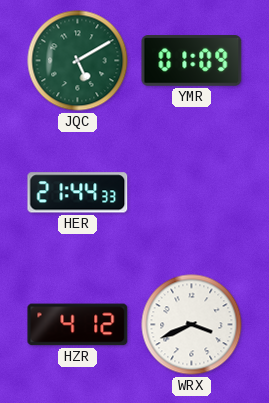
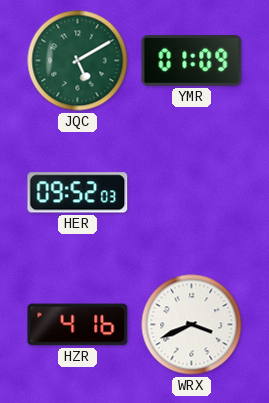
HER: 21:44 -> 09:52 (78, 193)
HZR: 4:12 -> 4:16 (78, 325)
